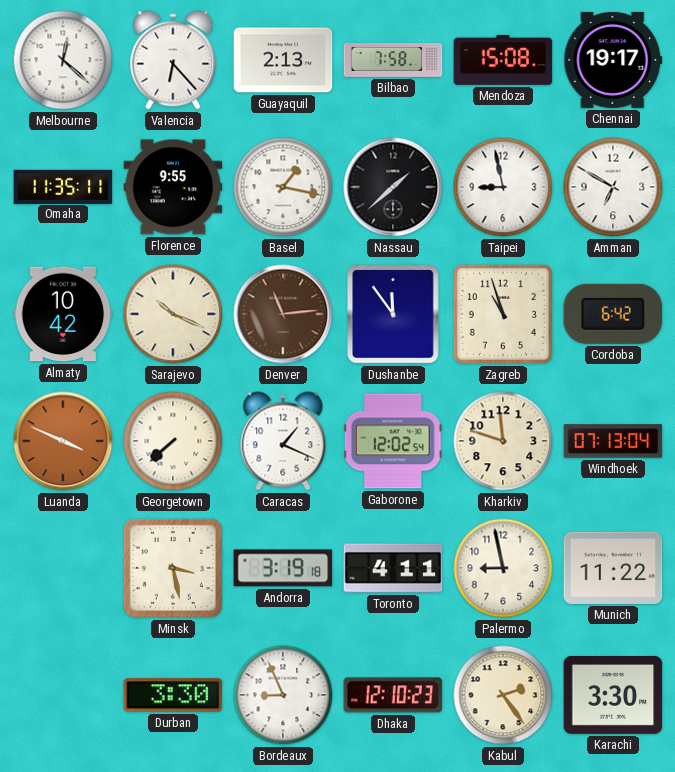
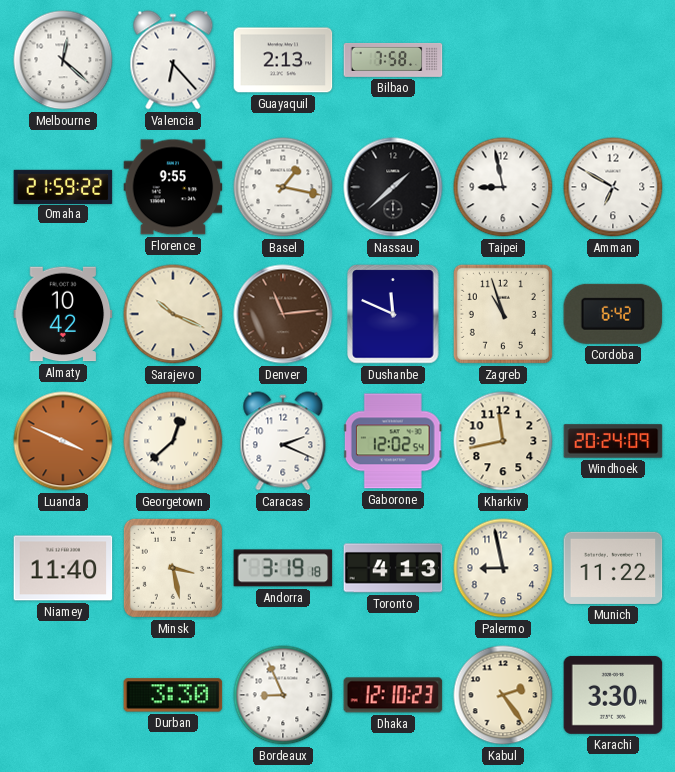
Mendoza: 15:08 -> none (503, 60)
Chennai: 19:17 -> none (613, 60)
Omaha: 11:35 -> 21:59 (63, 186)
Dushanbe: 11:54 -> 11:49 (393, 314)
Georgetown: 7:38 -> 12:38 (173, 441)
Caracas: 1:19 -> 2:19 (283, 441)
Kharkiv: 11:48 -> 11:43 (503, 441)
Windhoek: 07:13 -> 20:24 (613, 441)
Niamey: none -> 11:40 (63, 568)
Toronto: 4:11 -> 4:13 (393, 568)
